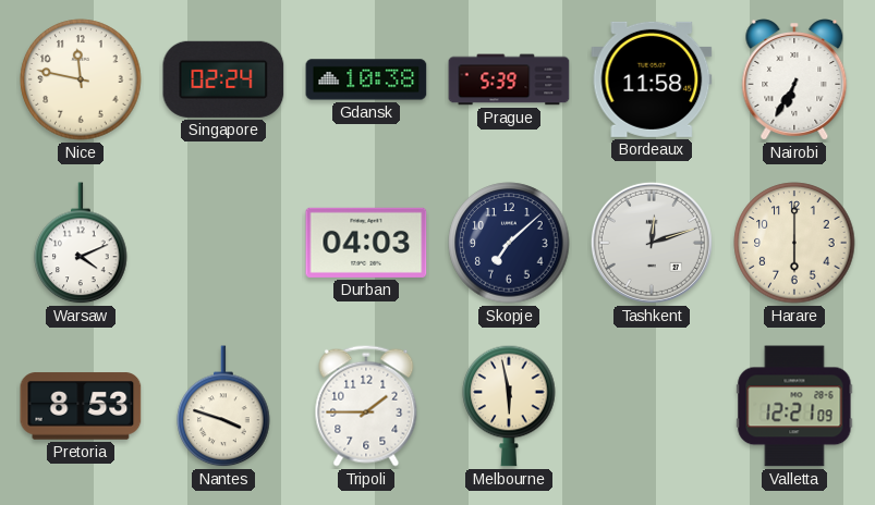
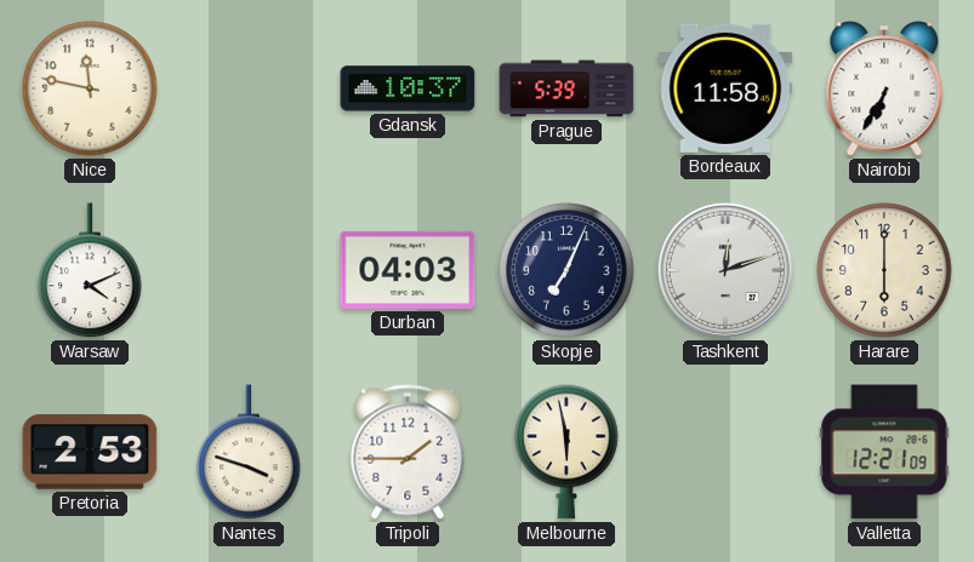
Singapore: 02:24 -> none (223, 79)
Gdansk: 10:38 -> 10:37 (408, 88)
Skopje: 7:08 -> 7:04 (566, 270)
Pretoria: 8:53 -> 2:53 (90, 452)
